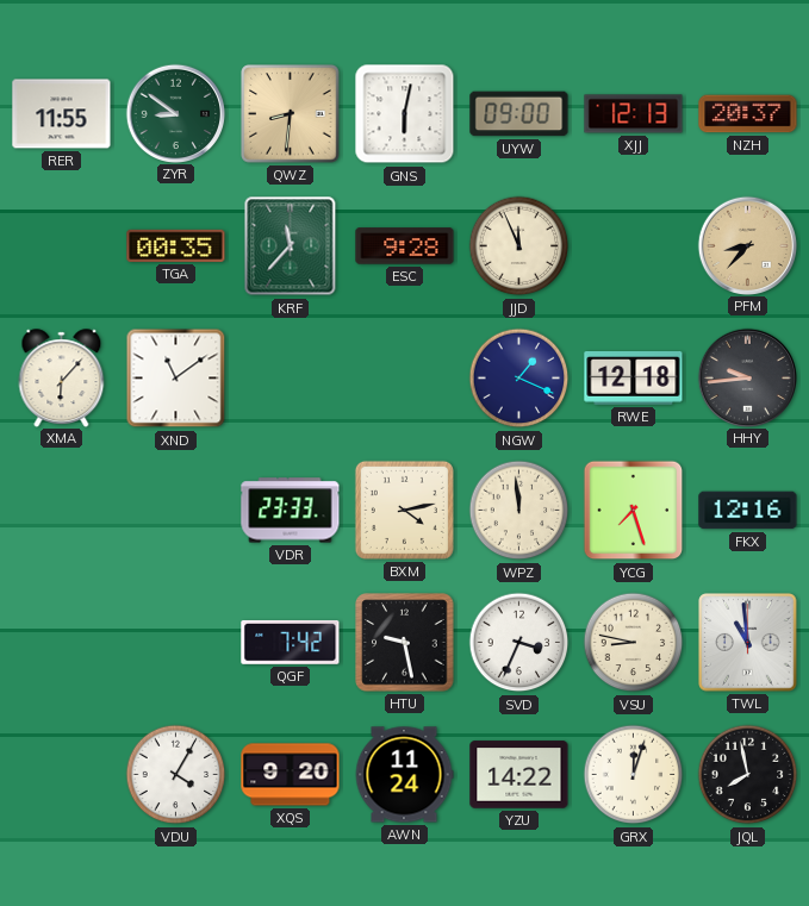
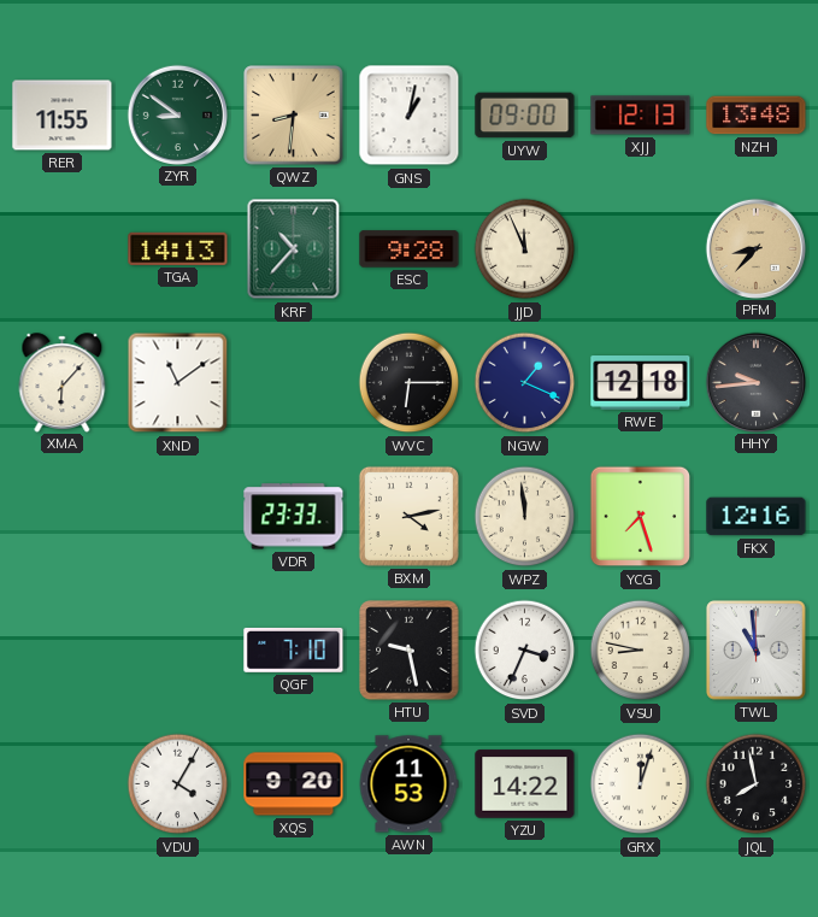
GNS: 6:02 -> 1:02 (410, 116)
NZH: 20:37 -> 13:48 (757, 116)
TGA: 00:35 -> 14:13 (178, 248)
KRF: 11:37 -> 10:37 (294, 249)
WVC: none -> 6:15 (410, 383)
QGF: 7:42 -> 7:10 (294, 649)
AWN: 11:24 -> 11:53 (408, 784)
